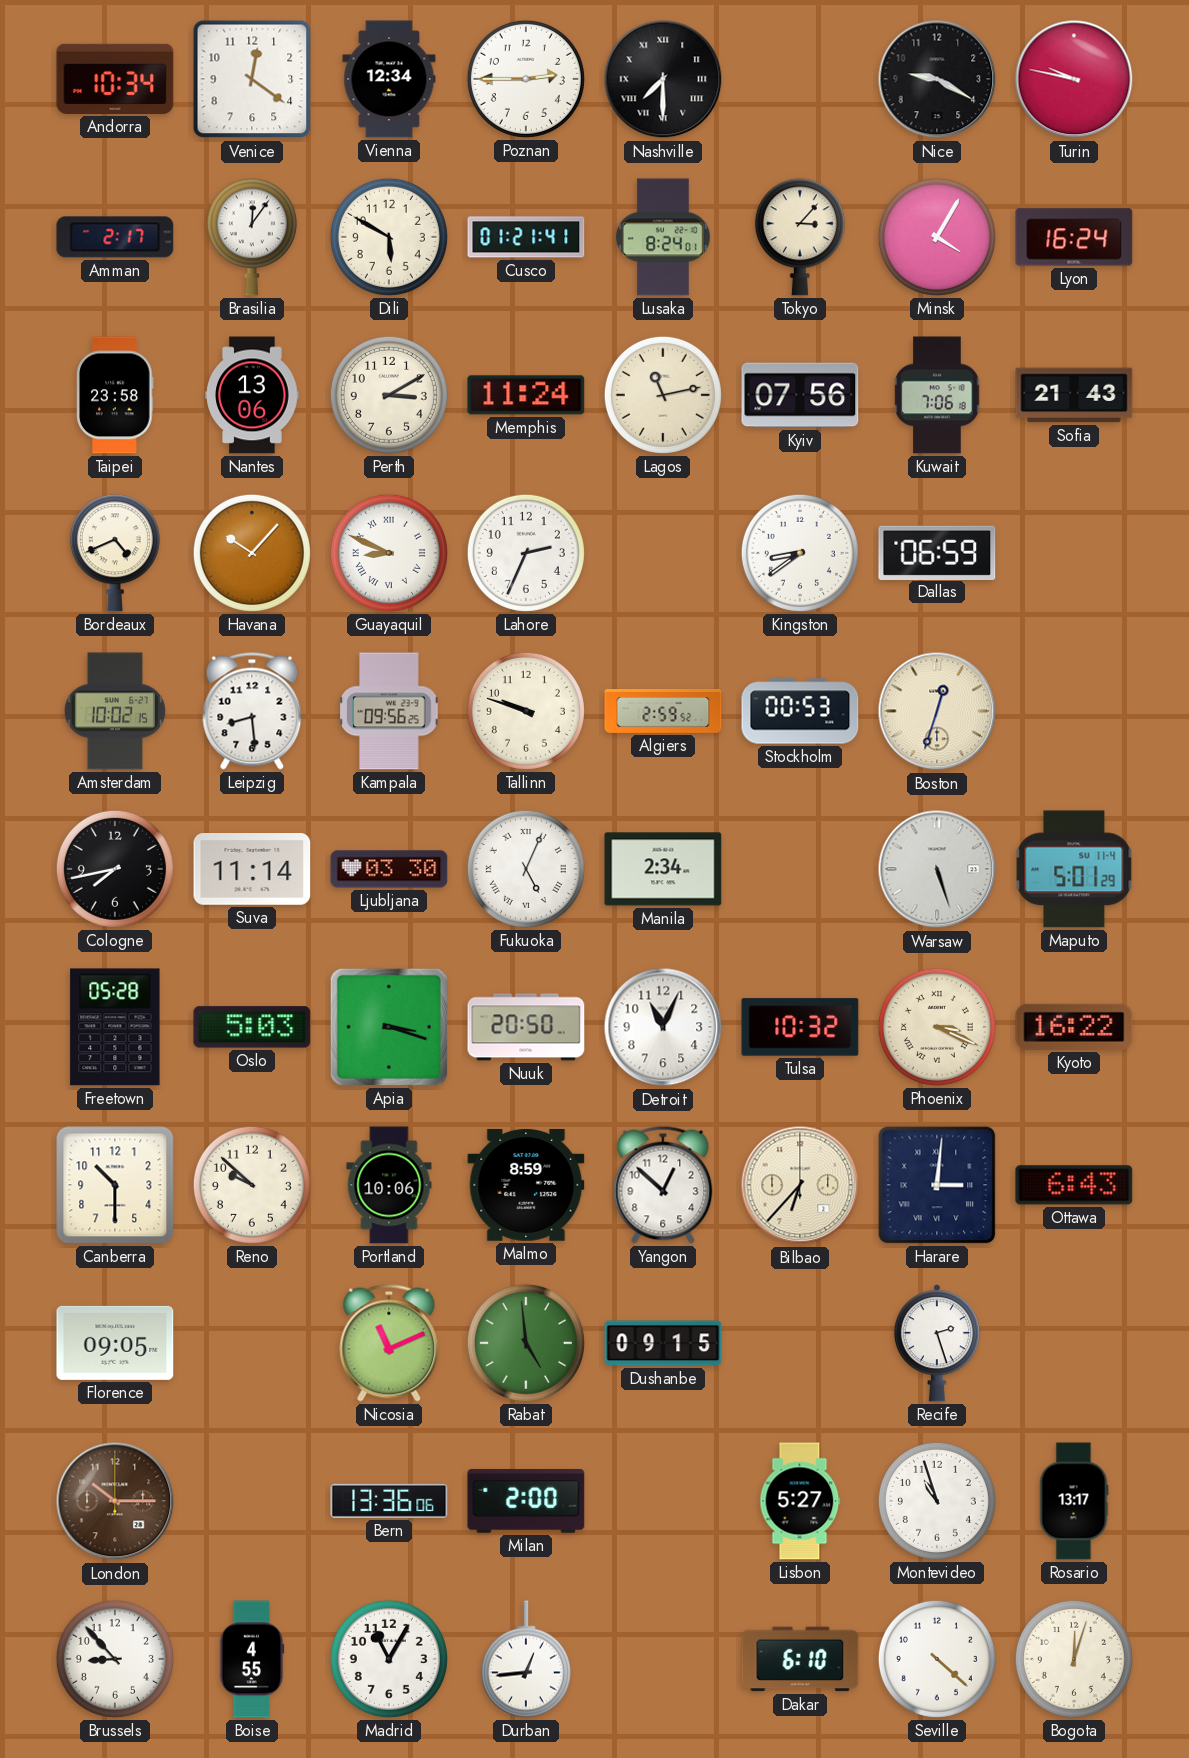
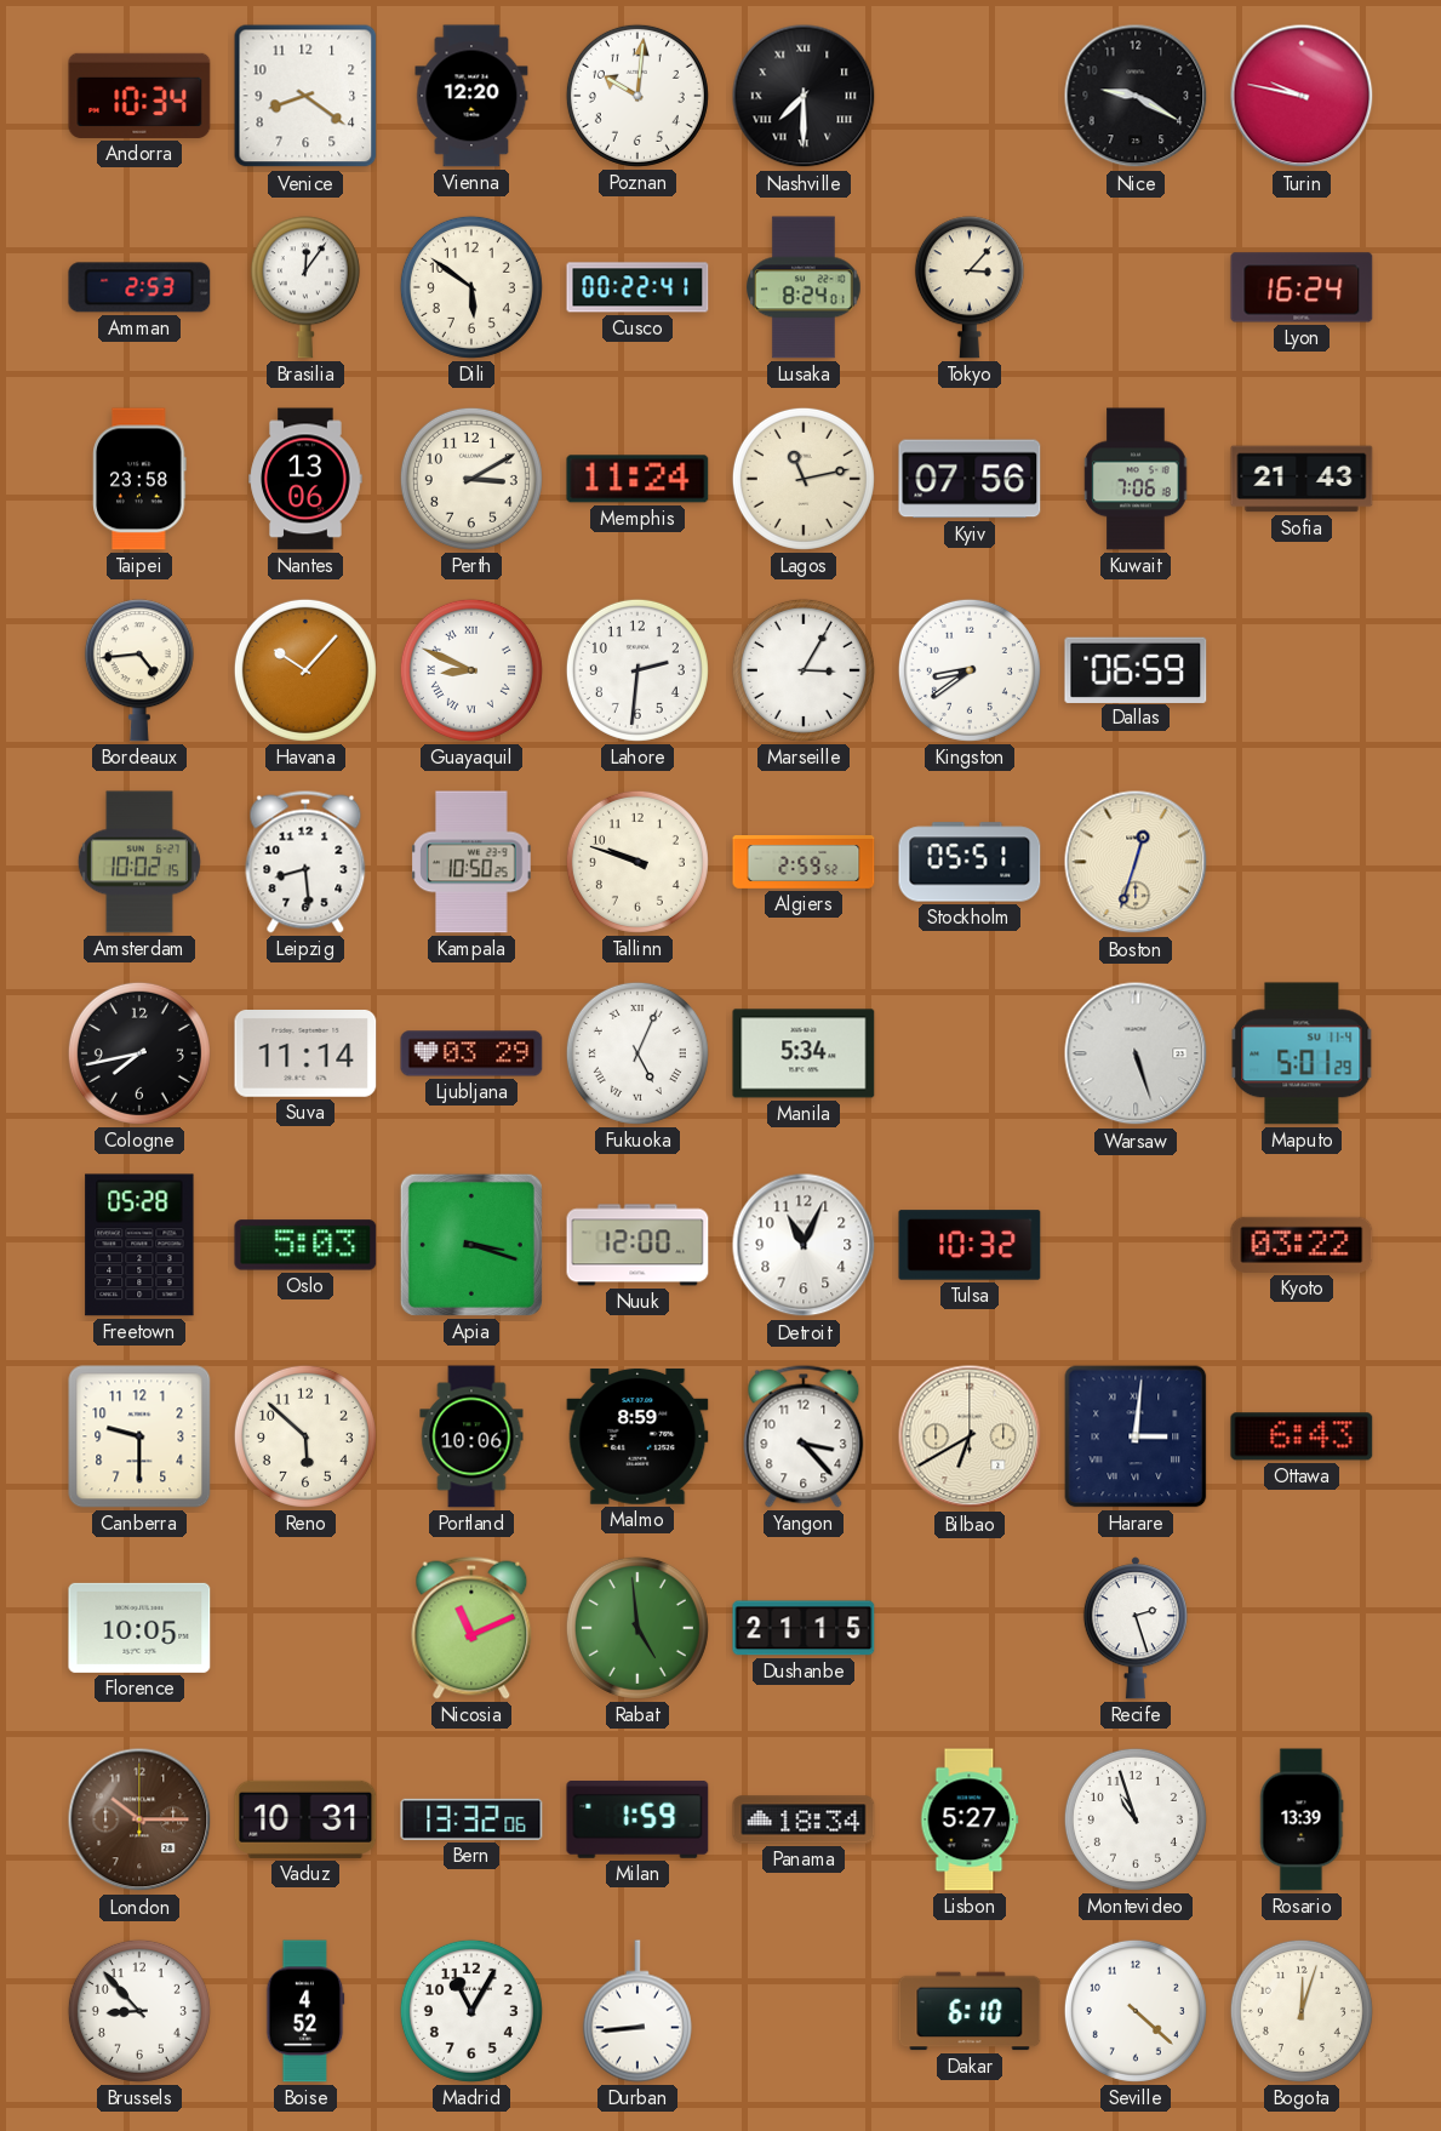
Venice: 12:21 -> 8:21 (305, 96)
Vienna: 12:34 -> 12:20 (471, 96)
Poznan: 2:45 -> 10:01 (637, 96)
Amman: 2:17 -> 2:53 (139, 287)
Dili: 5:50 -> 5:51 (471, 287)
Cusco: 01:21 -> 00:22 (637, 287)
Minsk: 4:05 -> none (937, 237)
Bordeaux: 4:41 -> 4:44 (139, 670)
Lahore: 2:34 -> 2:31 (637, 670)
Marseille: none -> 3:05 (804, 670)
Kampala: 09:56 -> 10:50 (471, 862)
Stockholm: 00:53 -> 05:51 (970, 862)
Ljubljana: 03:30 -> 03:29 (471, 1053)
Manila: 2:34 -> 5:34 (804, 1053)
Nuuk: 20:50 -> 12:00 (637, 1245)
Phoenix: 3:19 -> none (937, 1027)
Kyoto: 16:22 -> 03:22 (1302, 1245)
Canberra: 10:30 -> 9:30 (139, 1436)
Reno: 9:52 -> 5:52 (305, 1436)
Yangon: 12:52 -> 3:23 (804, 1436)
Bilbao: 6:37 -> 6:40 (970, 1436)
Florence: 09:05 -> 10:05 (139, 1628)
Dushanbe: 09:15 -> 21:15 (804, 1628)
Vaduz: none -> 10:31 (305, 1819)
Bern: 13:36 -> 13:32 (471, 1819)
Milan: 2:00 -> 1:59 (637, 1821)
Panama: none -> 18:34 (804, 1819)
Rosario: 13:17 -> 13:39 (1302, 1819)
Boise: 4:55 -> 4:52 (305, 2011)
Durban: 12:44 -> 8:44 (637, 2011)
